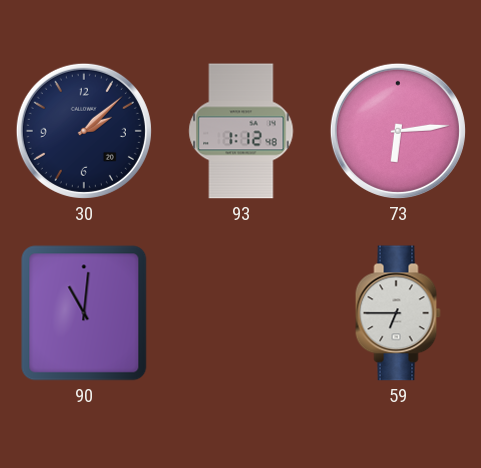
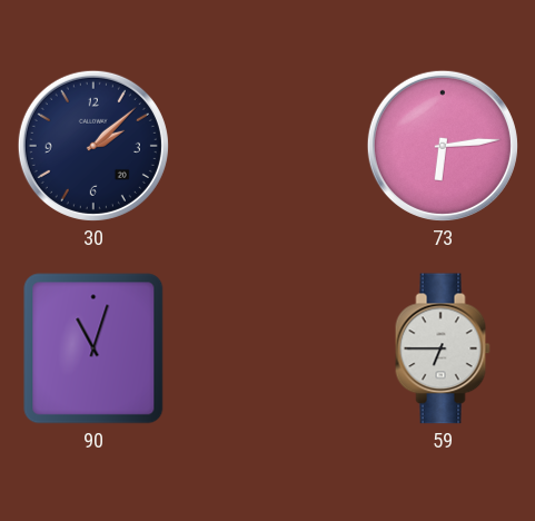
93: 1:12 -> none (241, 131)
90: 11:01 -> 11:03 (93, 348)
